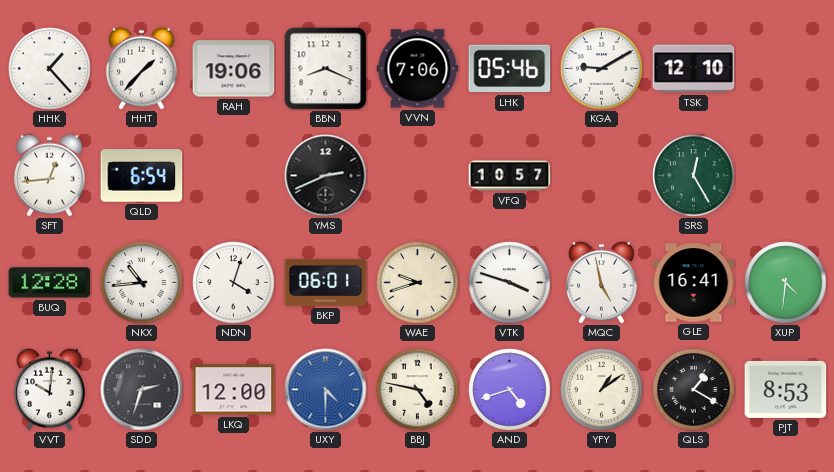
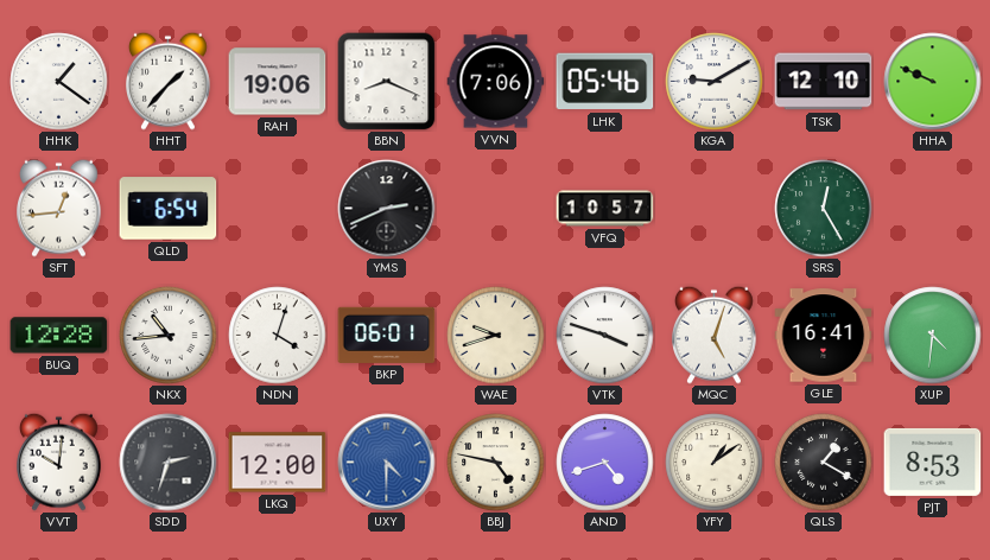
HHK: 1:23 -> 1:21 (59, 82)
HHA: none -> 9:49 (933, 82)
MQC: 4:58 -> 5:03 (715, 335)
